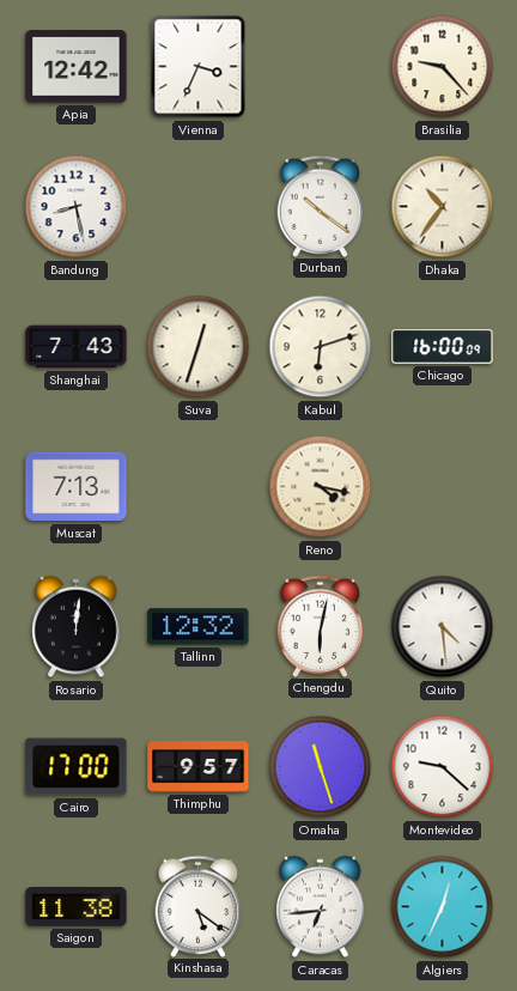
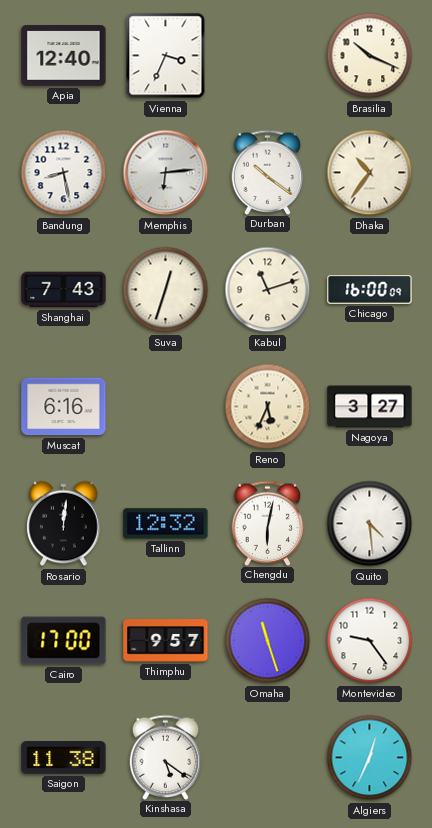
Apia: 12:42 -> 12:40 (64, 56)
Brasilia: 9:23 -> 10:19 (370, 56)
Memphis: none -> 6:14 (166, 173)
Kabul: 6:12 -> 11:12 (268, 290)
Muscat: 7:13 -> 6:16 (64, 407)
Reno: 4:17 -> 5:34 (268, 407)
Nagoya: none -> 3:27 (370, 407)
Montevideo: 9:22 -> 9:24 (370, 641)
Caracas: 6:44 -> none (321, 907)
